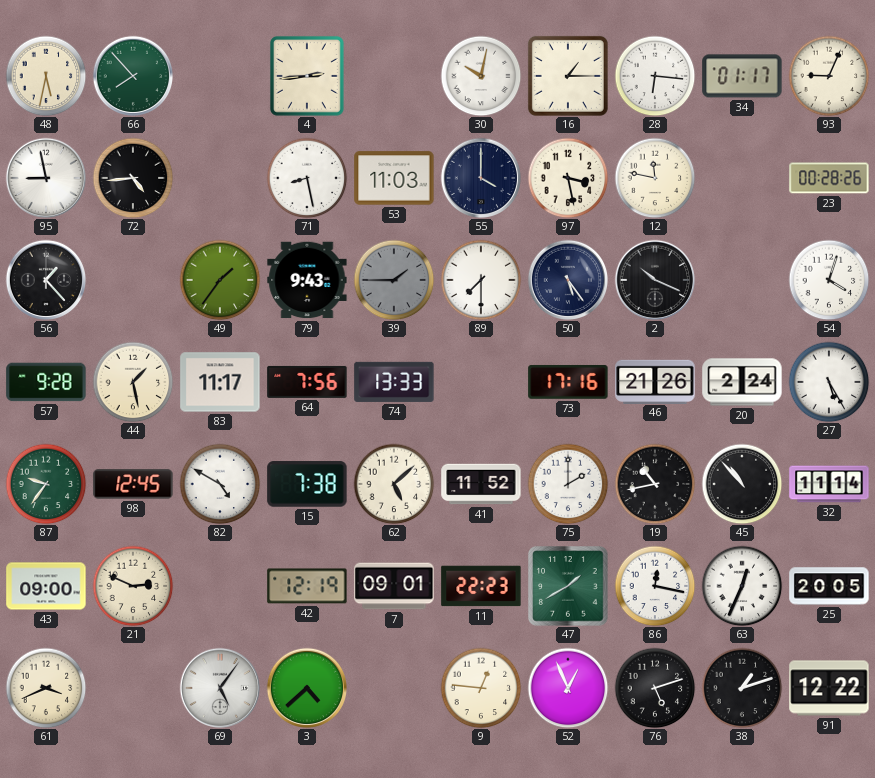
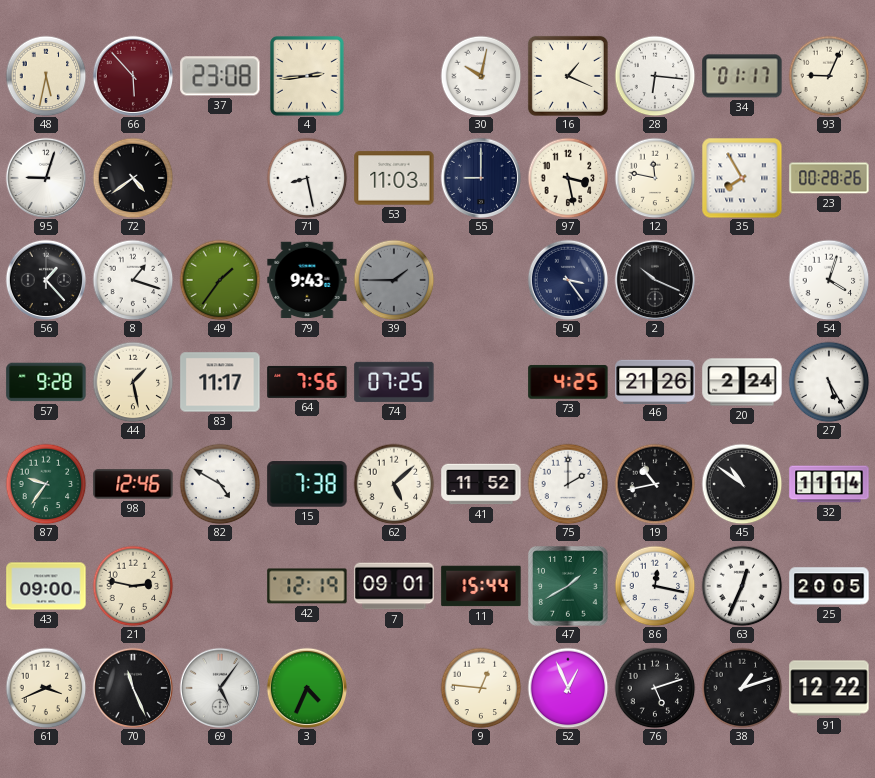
66: 7:53 -> 5:53 (133, 76)
66 dial: green -> burgundy (133, 76)
37: none -> 23:08 (220, 76)
16: 1:15 -> 1:19 (568, 76)
95: 8:58 -> 9:03 (46, 178)
72: 4:44 -> 4:39 (133, 178)
55: 4:00 -> 9:00 (481, 178)
35: none -> 7:55 (742, 178)
8: none -> 1:18 (133, 280)
89: 7:30 -> none (481, 280)
50: 5:24 -> 3:24 (568, 280)
74: 13:33 -> 07:25 (394, 382)
73: 17:16 -> 4:25 (568, 382)
98: 12:45 -> 12:46 (133, 484)
45: 10:53 -> 10:51 (742, 484)
21: 2:49 -> 2:47 (133, 586)
11: 22:23 -> 15:44 (481, 586)
70: none -> 11:26 (133, 688)
3: 4:38 -> 4:34 (307, 688)
